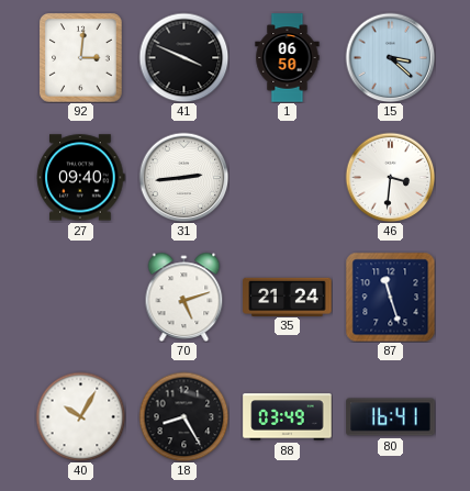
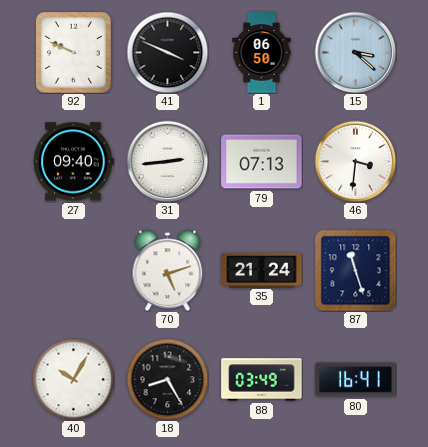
92: 3:01 -> 9:49 (74, 53)
79: none -> 07:13 (262, 162)
